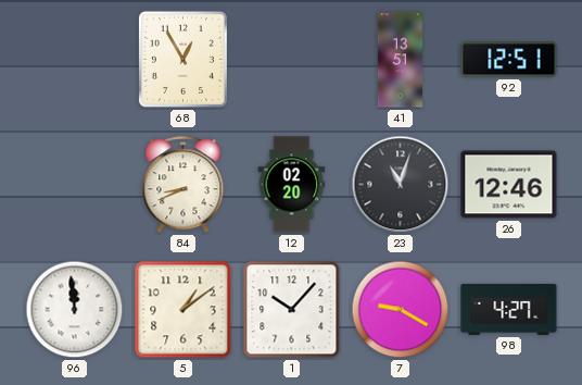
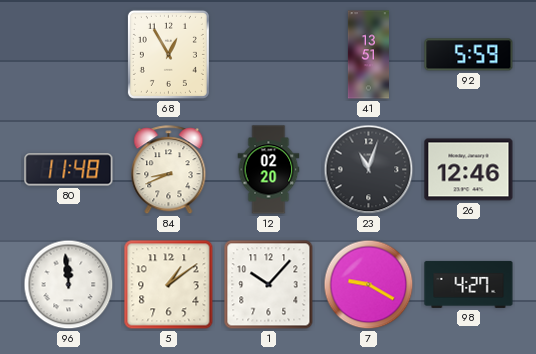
92: 12:51 -> 5:59 (469, 55)
80: none -> 11:48 (69, 170)
